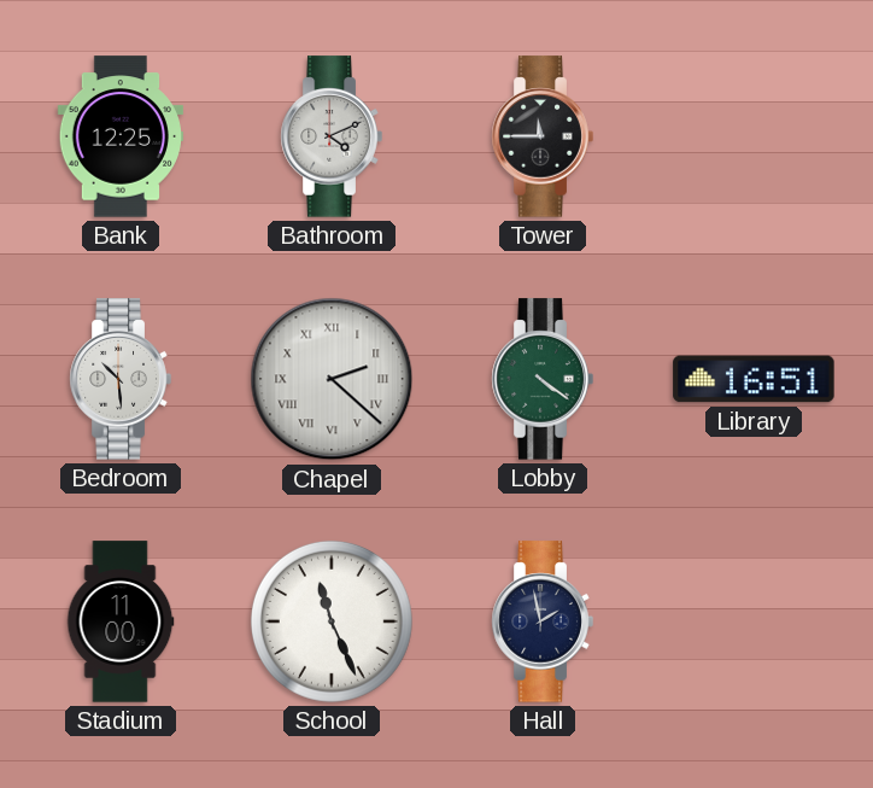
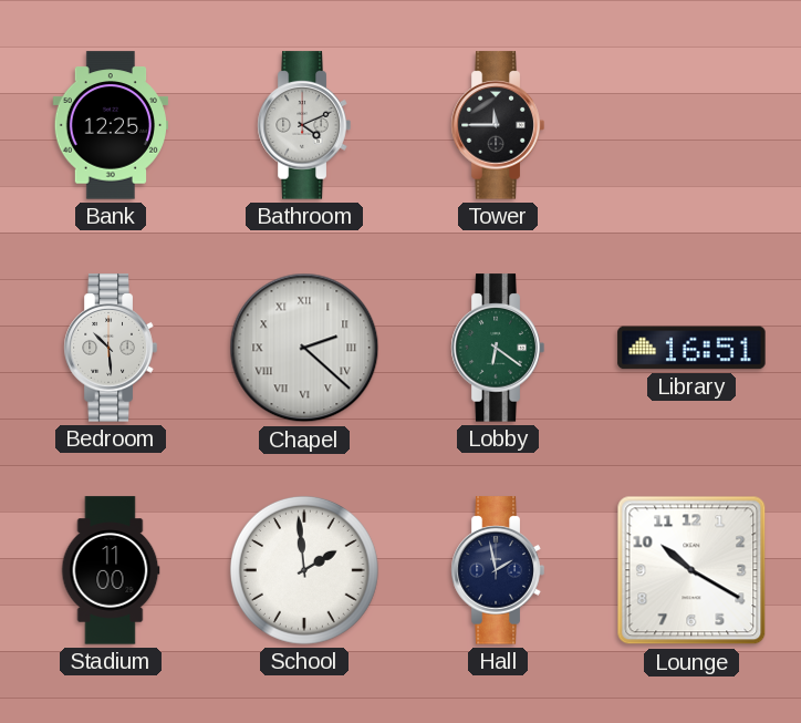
Lobby: 4:21 -> 6:21 (498, 348)
School: 11:26 -> 1:59 (304, 570)
Lounge: none -> 10:20 (691, 570)
